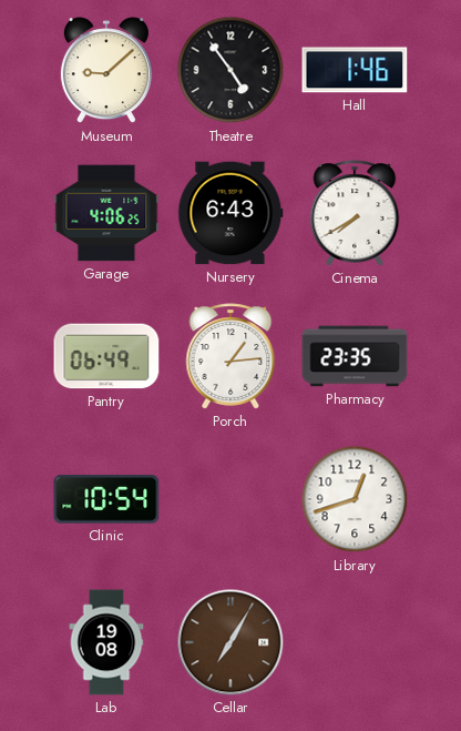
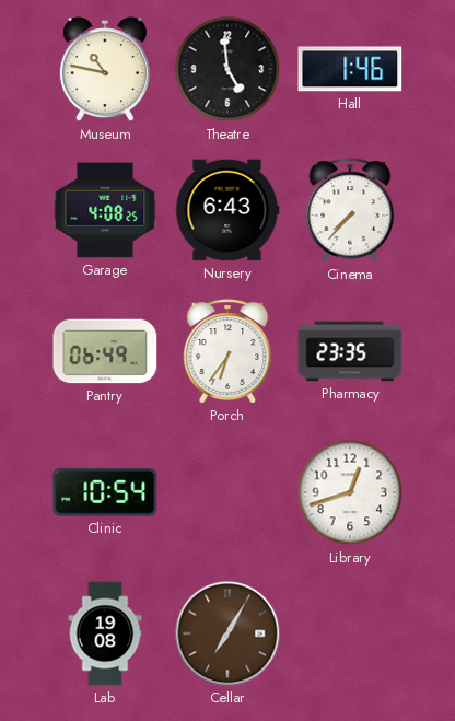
Museum: 9:08 -> 10:47 (105, 70)
Theatre: 4:54 -> 4:59 (227, 69)
Garage: 4:06 -> 4:08 (105, 210)
Cinema: 7:40 -> 7:37 (350, 210)
Porch: 1:14 -> 6:36 (227, 351)
